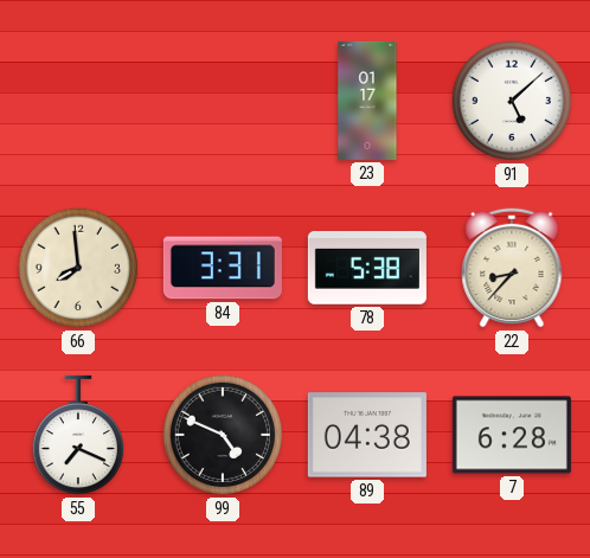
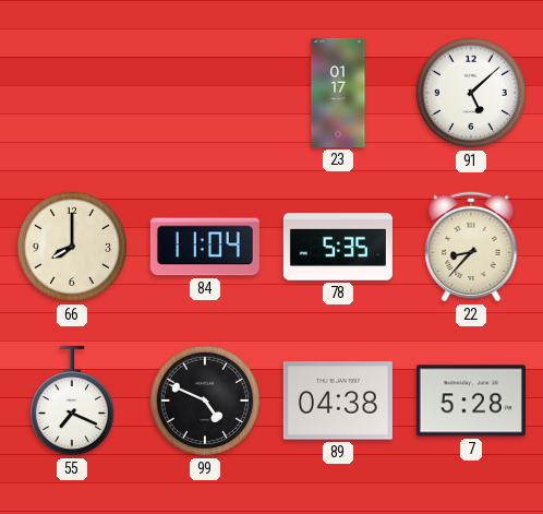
66: 7:59 -> 8:00 (72, 247)
84: 3:31 -> 11:04 (205, 247)
78: 5:38 -> 5:35 (338, 248)
7: 6:28 -> 5:28 (471, 401)
